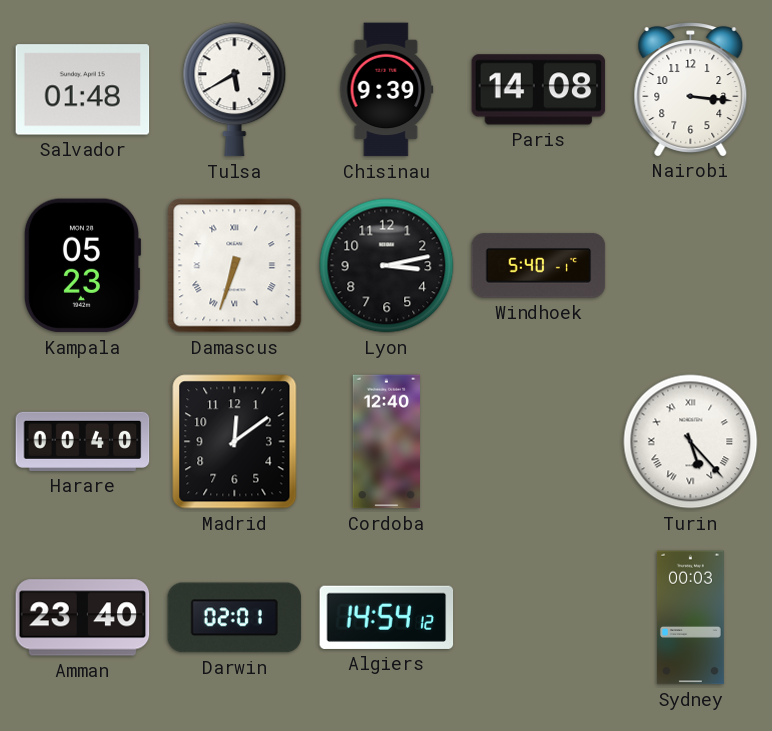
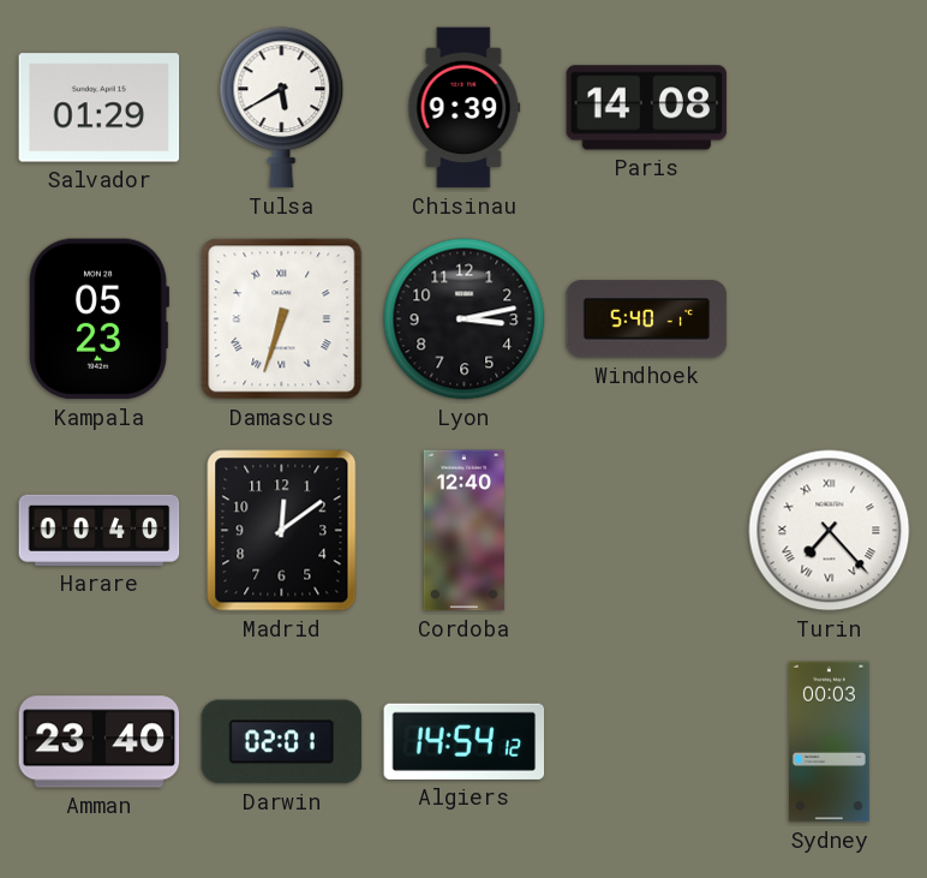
Salvador: 01:48 -> 01:29 (100, 108)
Nairobi: 3:16 -> none (691, 89)
Turin: 5:23 -> 7:23 (830, 531)
